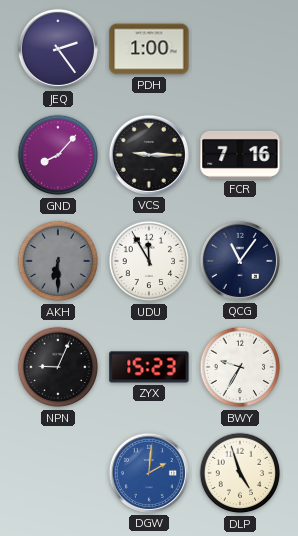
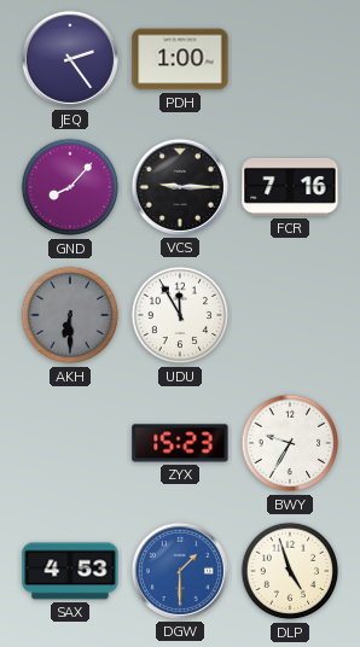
QCG: 11:06 -> none (240, 261)
NPN: 9:04 -> none (58, 367)
SAX: none -> 4:53 (70, 571)
DGW: 2:01 -> 1:30 (180, 571)
